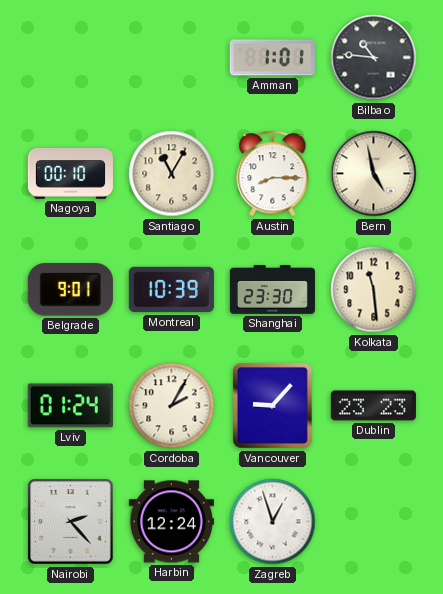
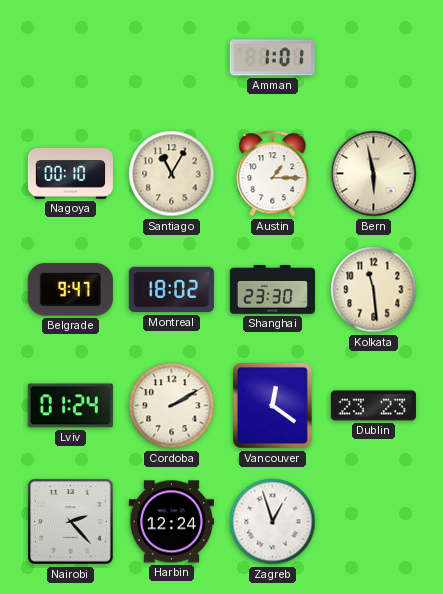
Bilbao: 10:46 -> none (374, 58)
Austin: 8:15 -> 1:15 (273, 174)
Bern: 4:58 -> 5:58 (374, 174)
Belgrade: 9:01 -> 9:47 (70, 290)
Montreal: 10:39 -> 18:02 (171, 290)
Cordoba: 2:05 -> 2:10 (172, 406)
Vancouver: 9:07 -> 12:21 (272, 405)
